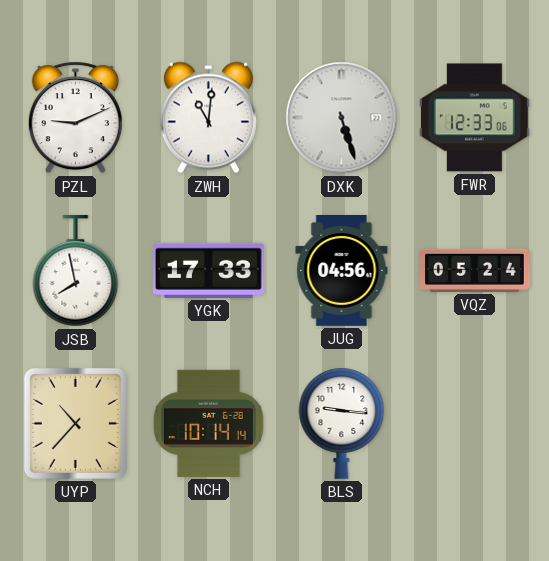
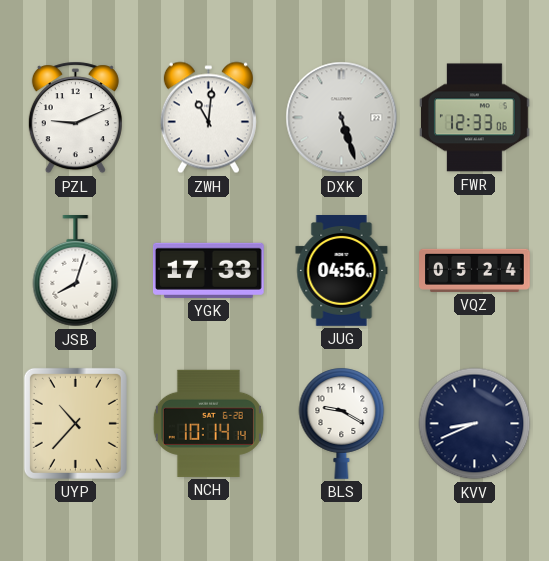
JSB: 7:58 -> 8:03 (76, 272)
BLS: 9:16 -> 9:20 (342, 423)
KVV: none -> 8:41 (475, 424)
